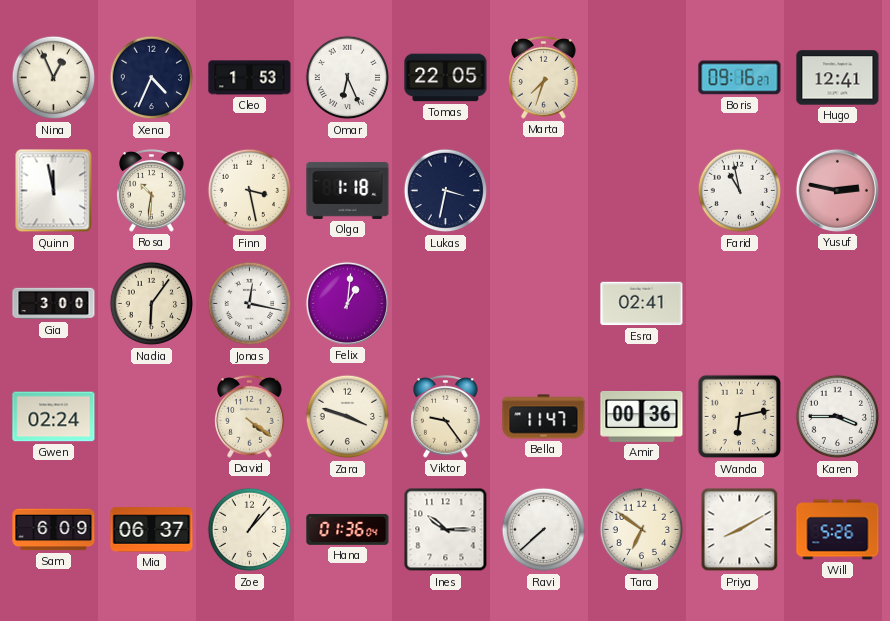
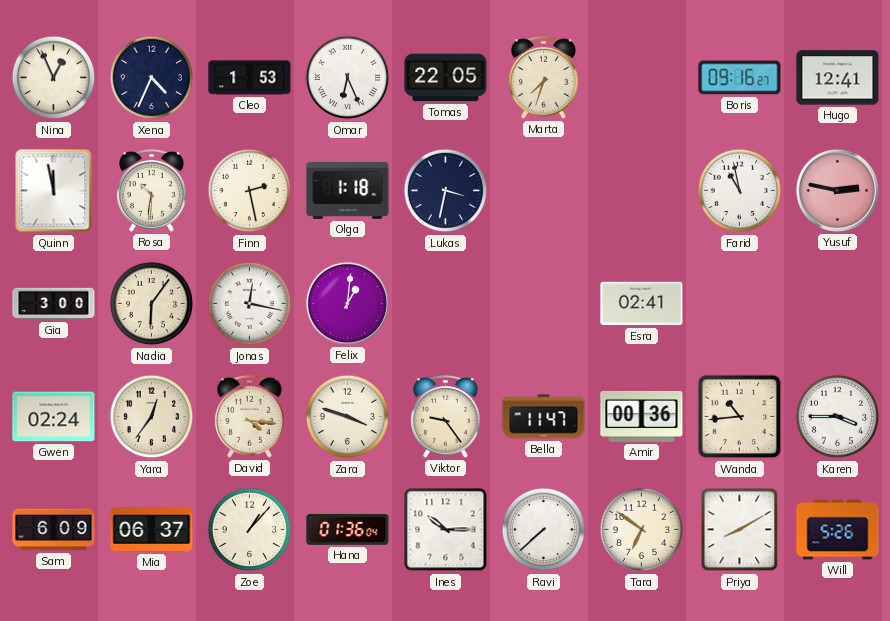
Finn: 3:28 -> 2:28 (250, 191)
Yara: none -> 12:36 (152, 417)
David: 4:21 -> 4:16 (250, 417)
Wanda: 6:13 -> 10:44 (740, 417)
